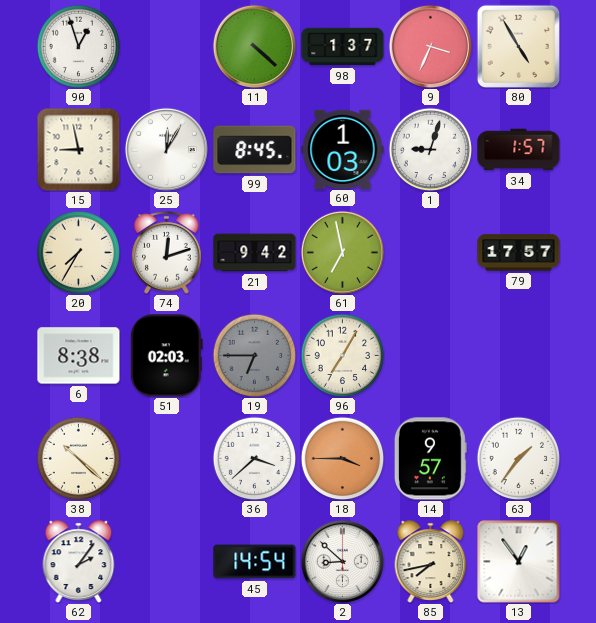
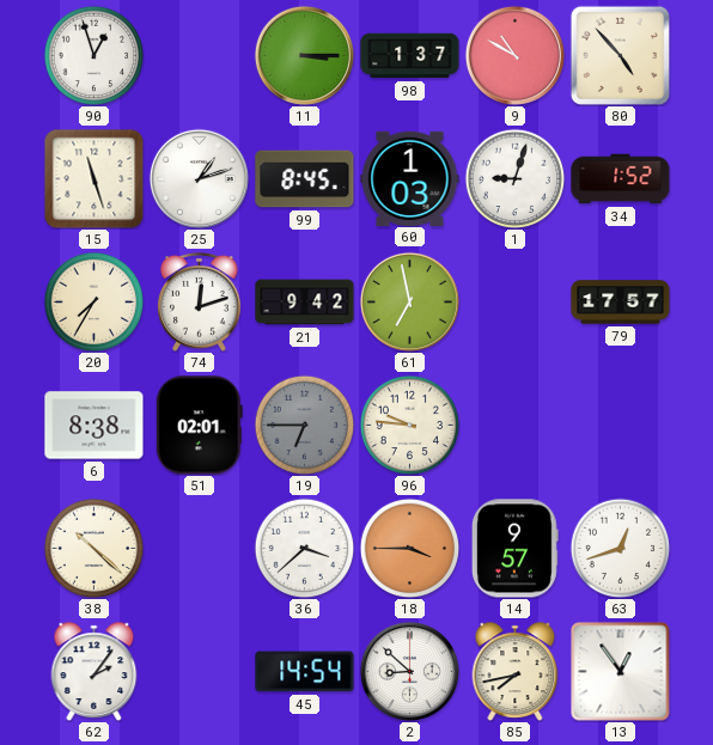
11: 4:22 -> 3:15 (304, 55)
9: 3:34 -> 10:50 (514, 55)
80: 4:55 -> 4:53 (620, 55)
15: 8:58 -> 11:27 (93, 178)
25: 12:05 -> 1:12 (199, 178)
34: 1:57 -> 1:52 (621, 179)
51: 02:03 -> 02:01 (199, 426)
96: 7:05 -> 9:46 (409, 425)
63: 1:36 -> 12:42 (620, 548)
